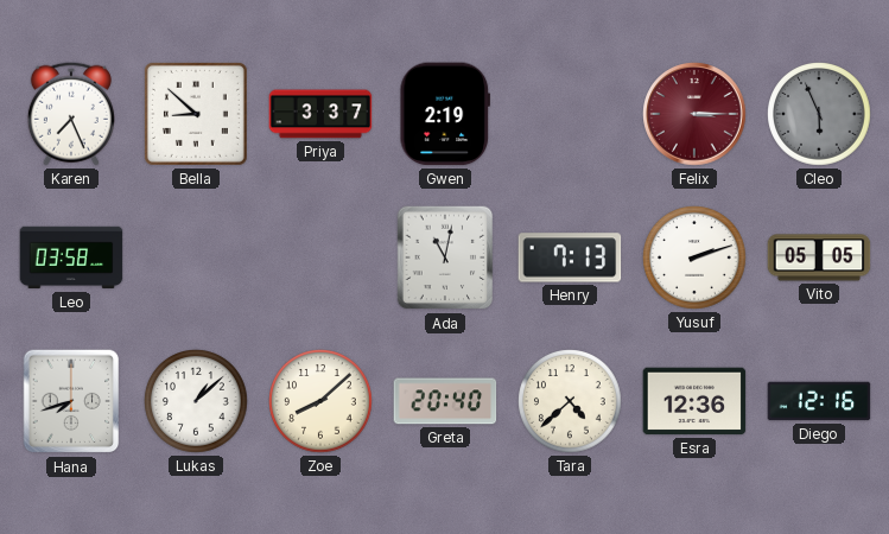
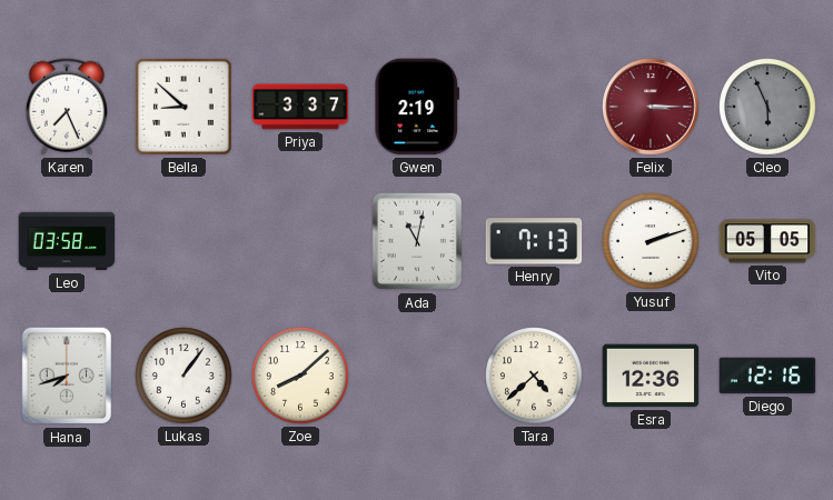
Lukas: 1:08 -> 1:06 (185, 377)
Greta: 20:40 -> none (445, 401)
